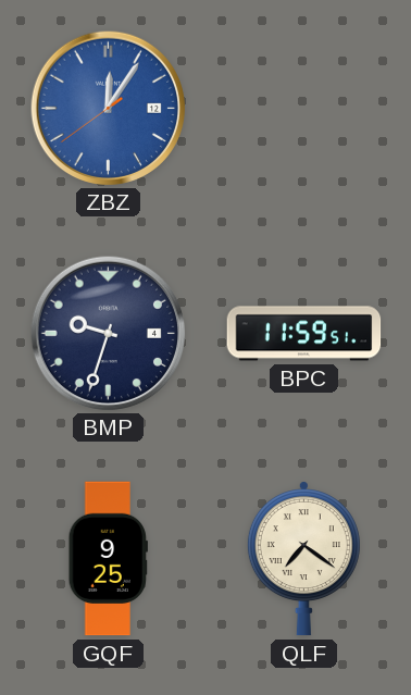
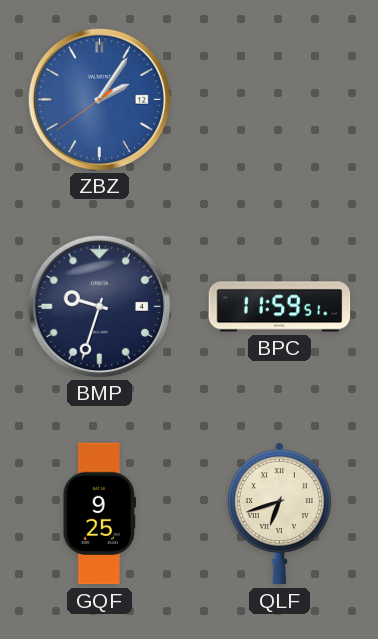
ZBZ: 12:05 -> 2:05 (99, 99)
QLF: 7:21 -> 6:42 (279, 514)
